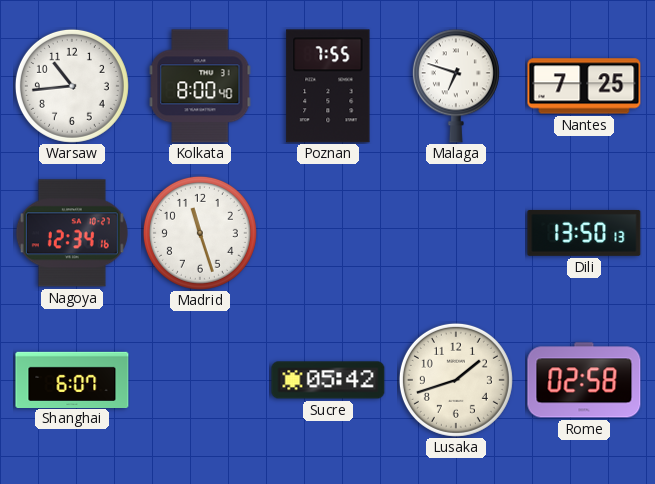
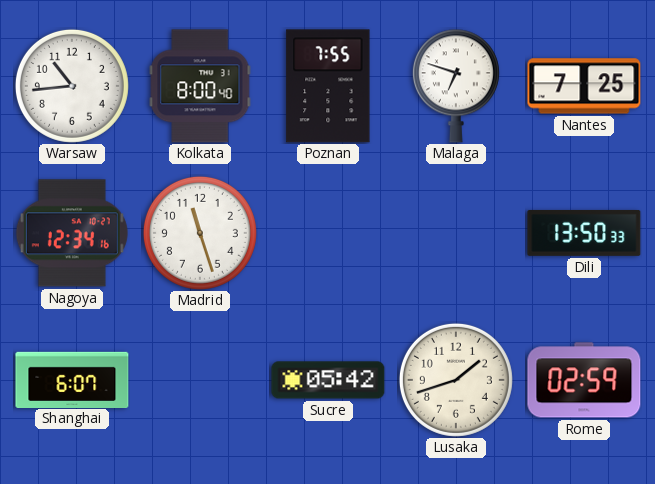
Dili: 13:50:13 -> 13:50:33 (584, 233)
Rome: 02:58 -> 02:59 (584, 380)
